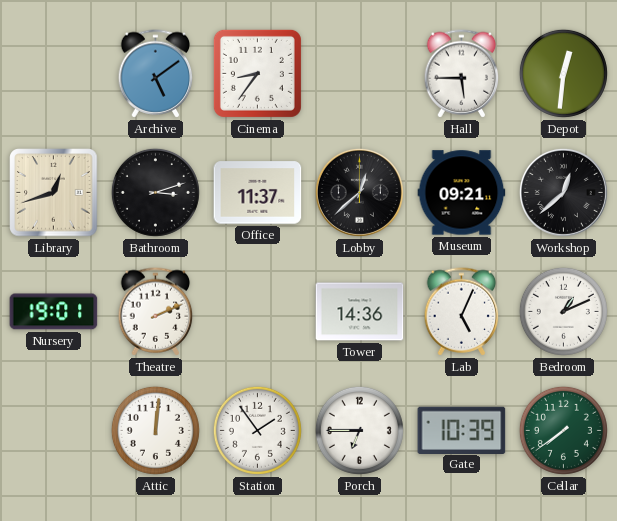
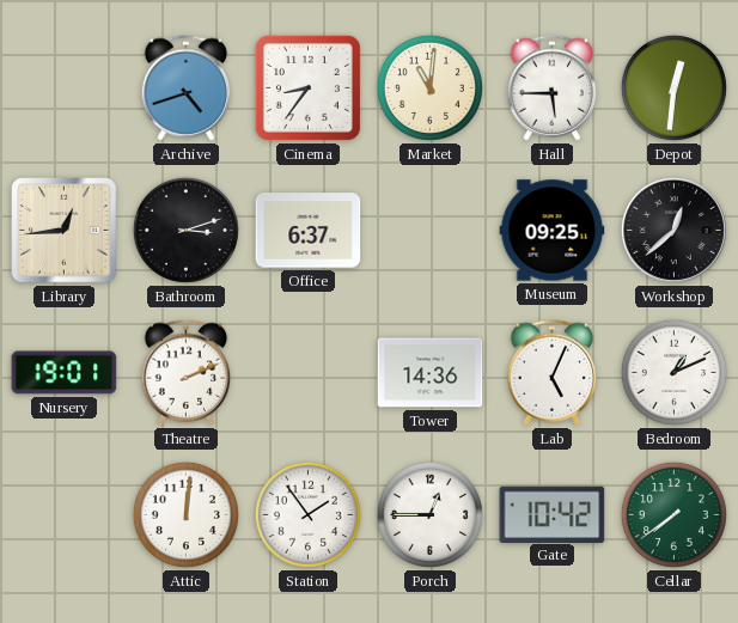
Archive: 5:09 -> 4:42 (187, 88)
Market: none -> 11:01 (429, 87)
Library: 12:42 -> 12:44 (65, 231)
Office: 11:37 -> 6:37 (309, 231)
Lobby: 12:38 -> none (359, 192)
Museum: 09:21 -> 09:25 (553, 231)
Porch: 6:45 -> 12:45 (429, 514)
Gate: 10:39 -> 10:42 (553, 514)
